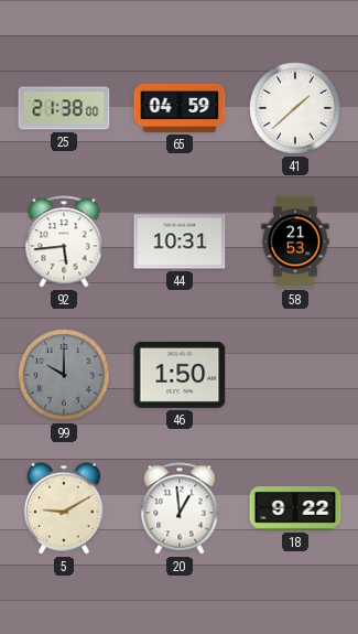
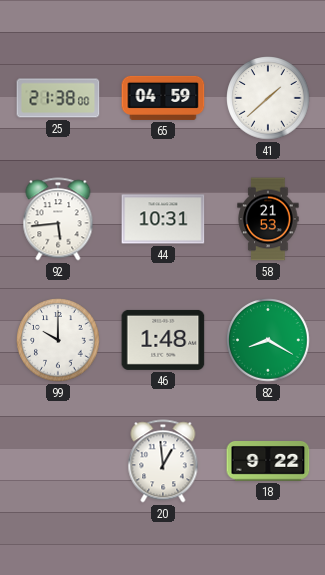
99 dial: grey -> white (58, 340)
46: 1:50 -> 1:48 (163, 340)
82: none -> 8:20 (268, 340)
5: 9:10 -> none (64, 508)
